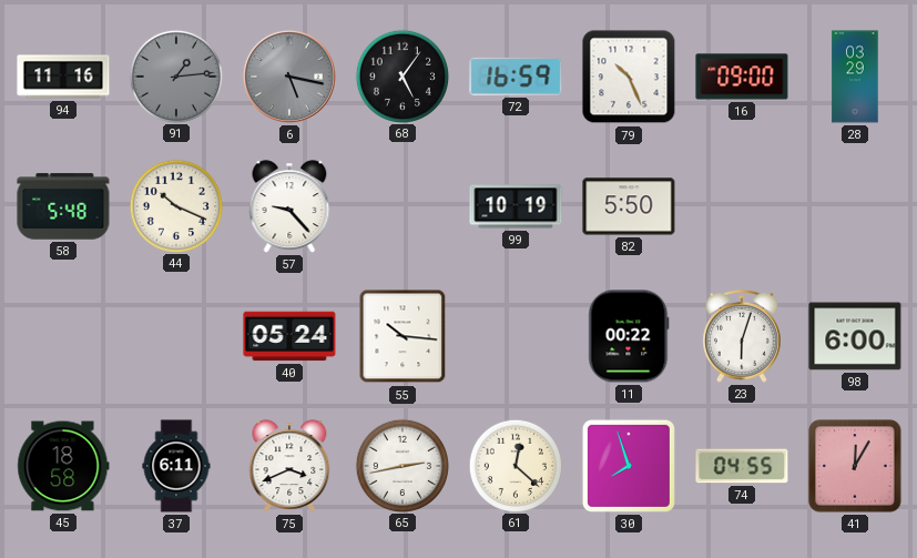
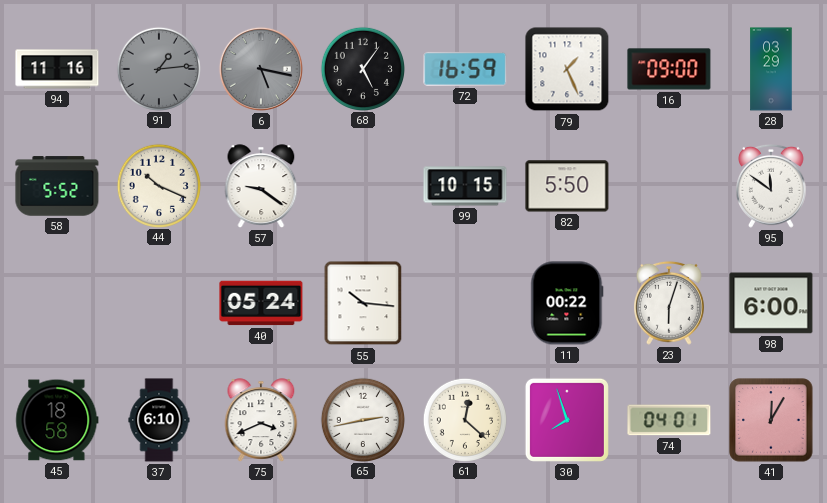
79: 10:26 -> 1:26 (567, 69)
58: 5:48 -> 5:52 (57, 186)
57: 9:23 -> 9:21 (261, 186)
99: 10:19 -> 10:15 (465, 186)
95: none -> 11:51 (772, 186)
37: 6:11 -> 6:10 (159, 420)
74: 04:55 -> 04:01 (669, 420)
